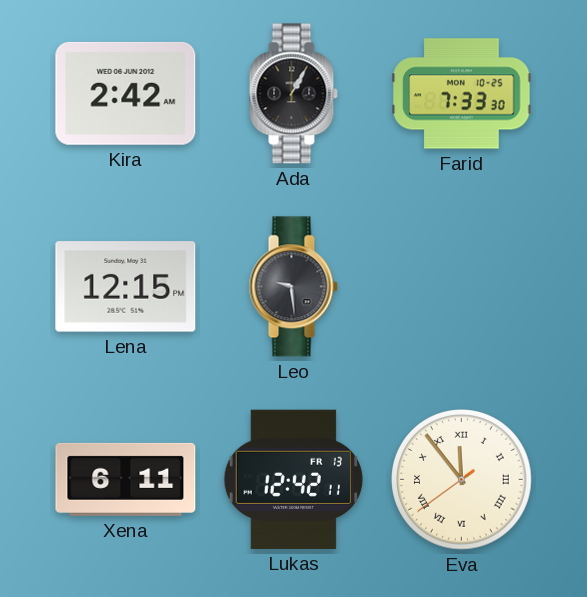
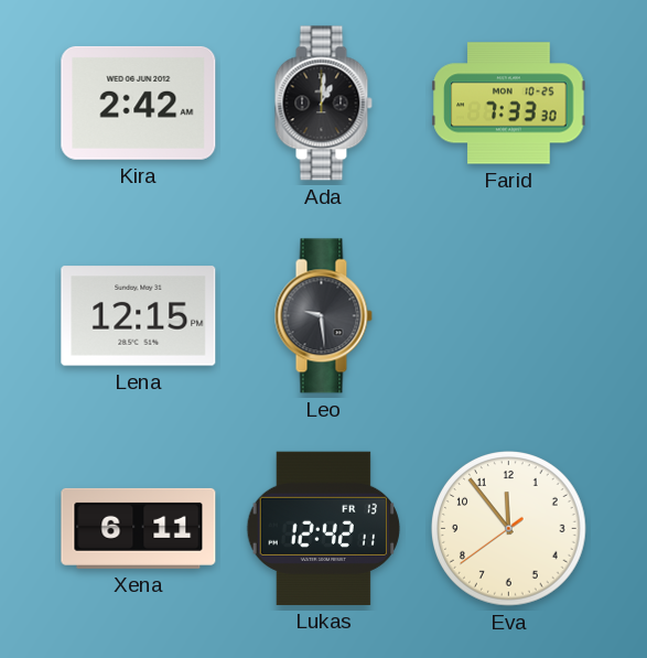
Ada: 1:05 -> 1:01 (323, 104)
Eva numerals: Roman -> Arabic (509, 529)
